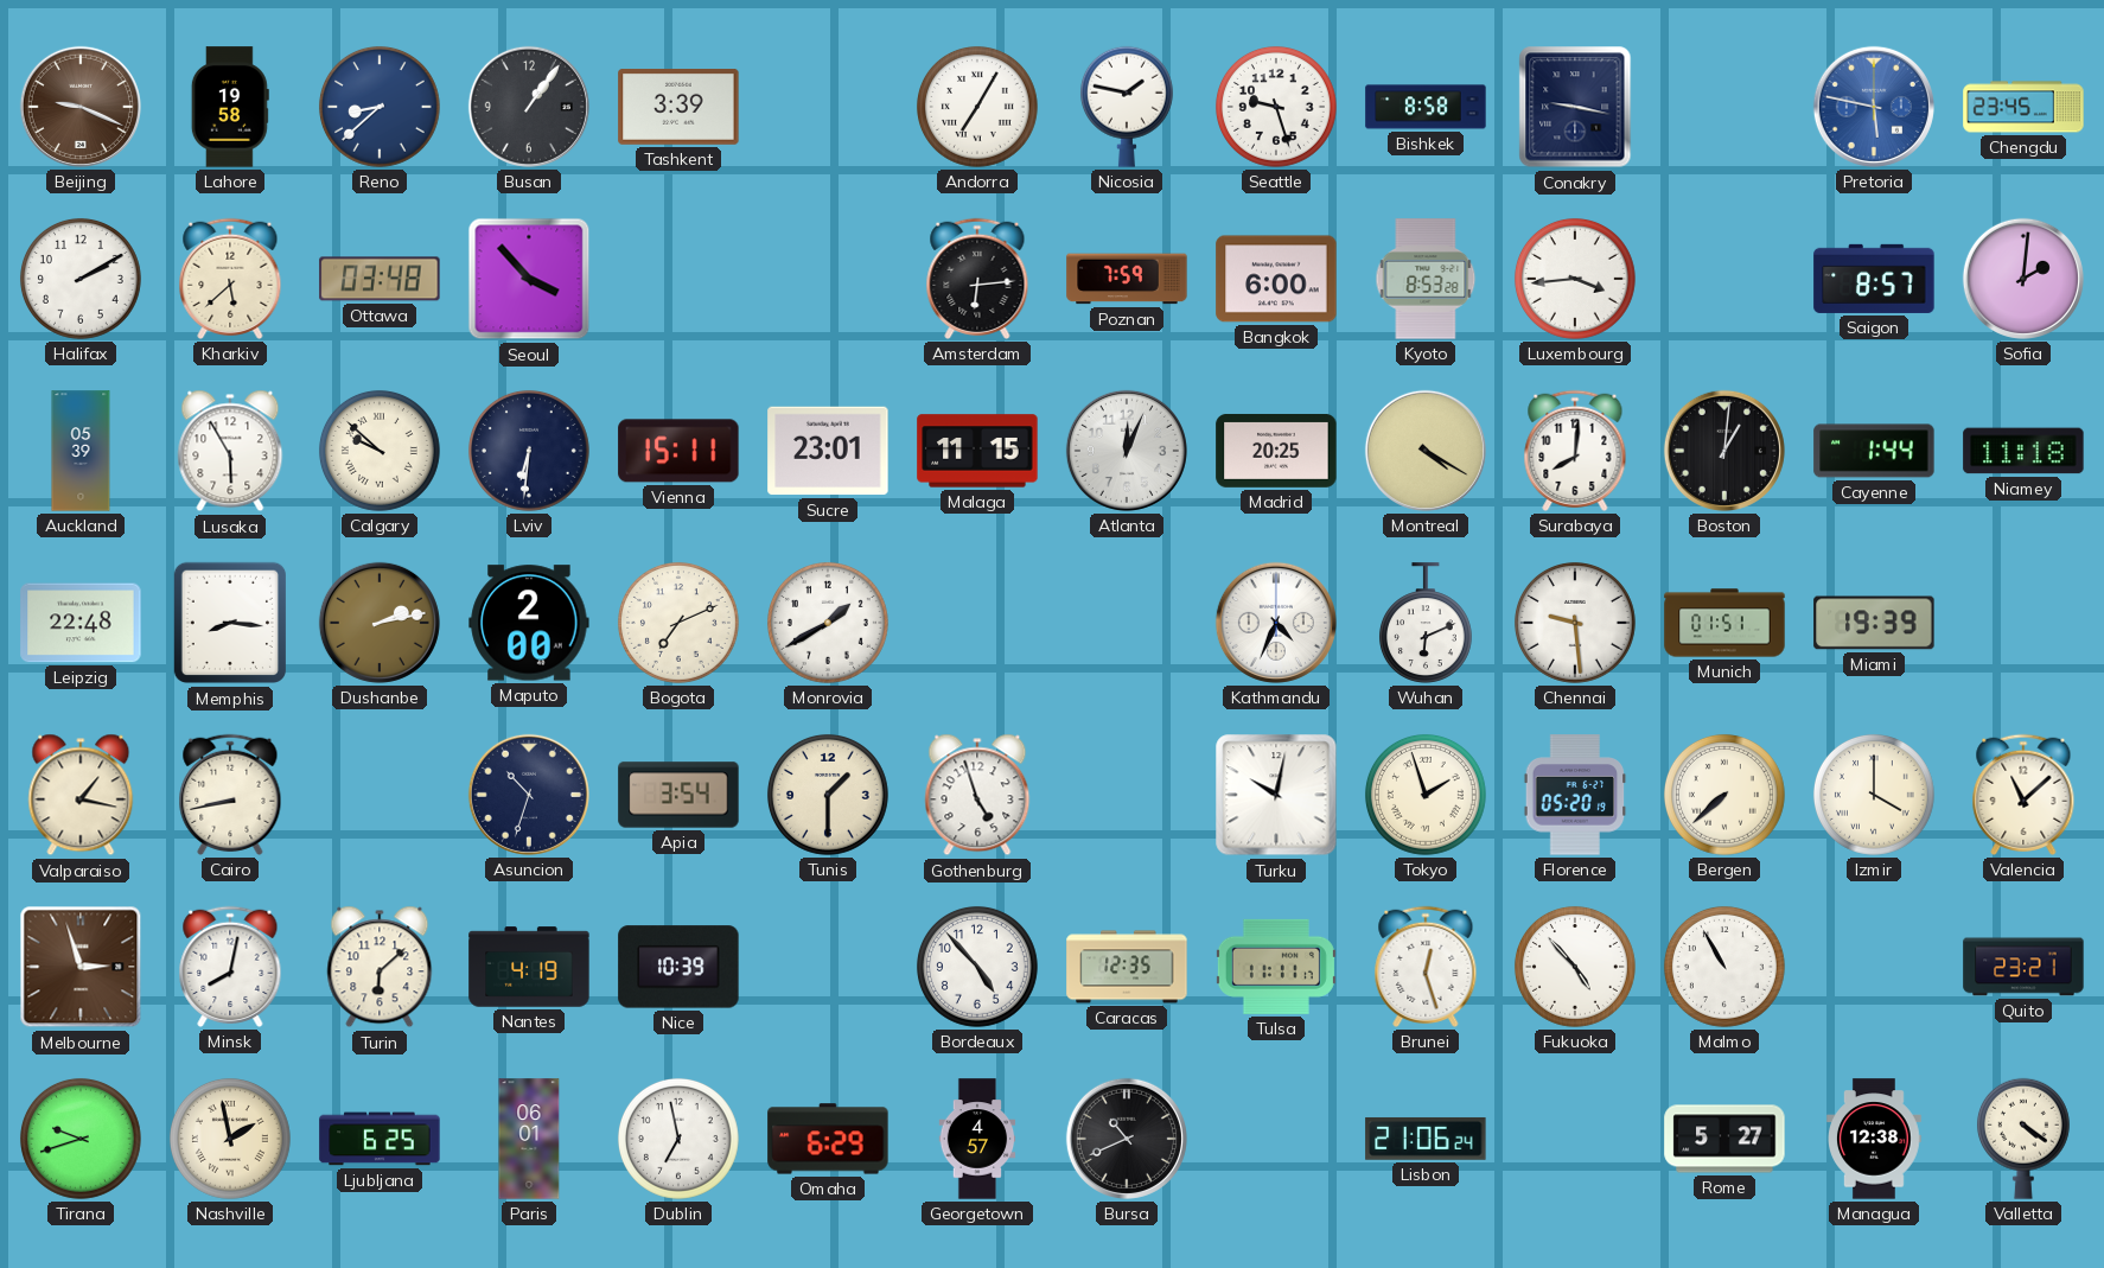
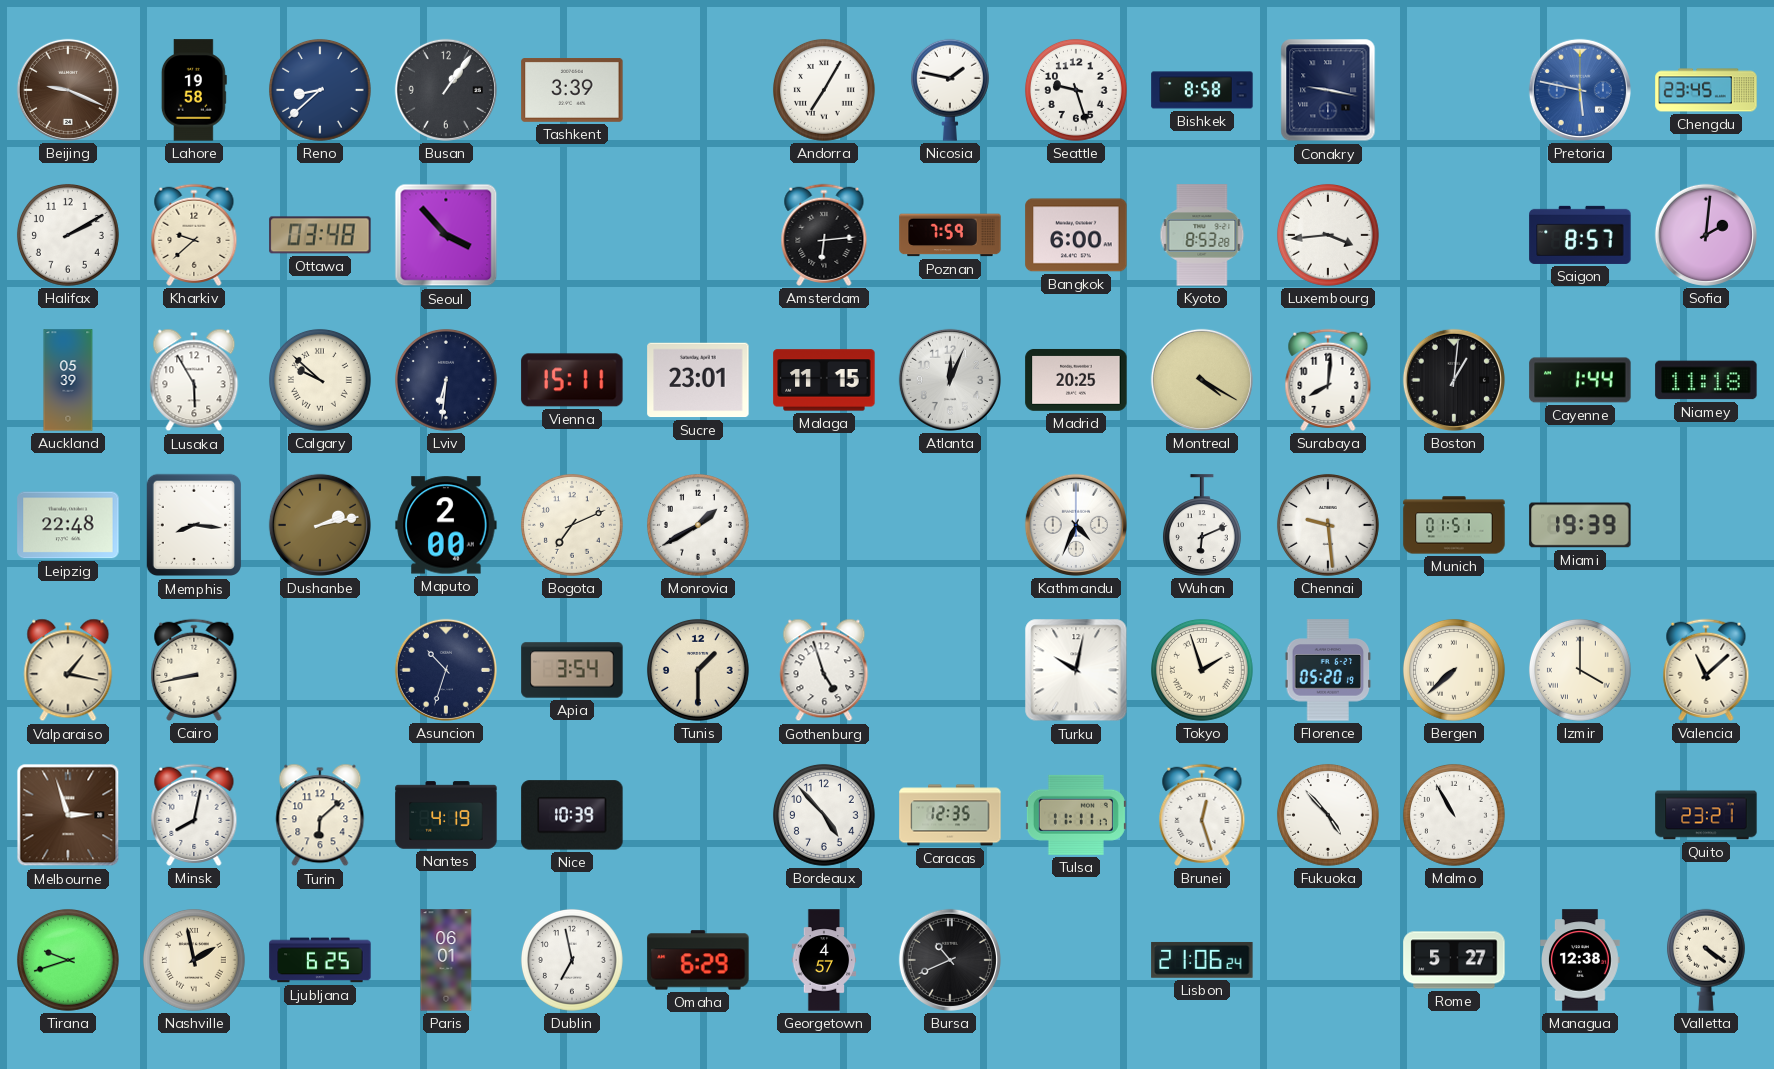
Kharkiv: 5:38 -> 9:38 (194, 235)
